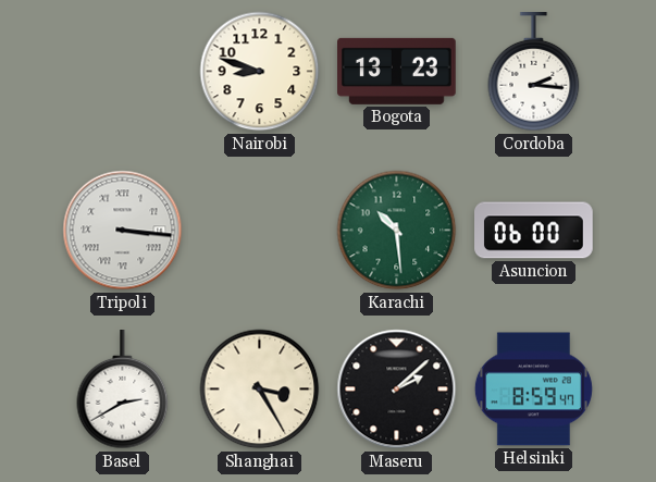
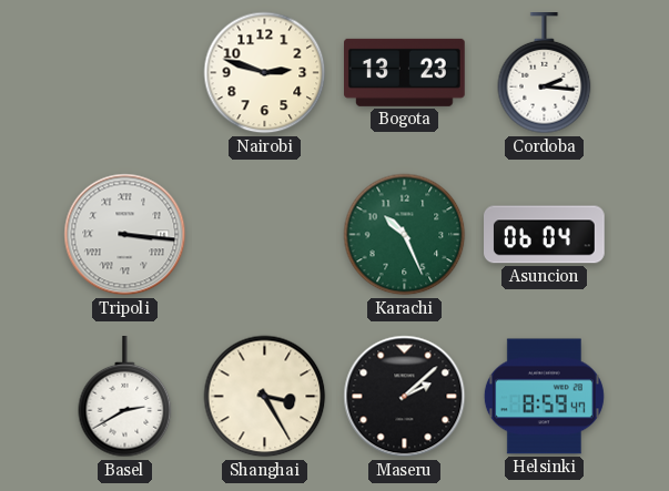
Nairobi: 8:48 -> 2:48 (265, 73)
Karachi: 10:29 -> 10:26 (405, 235)
Asuncion: 06:00 -> 06:04 (545, 235)
